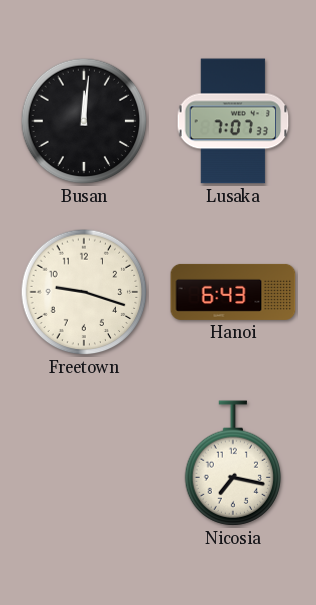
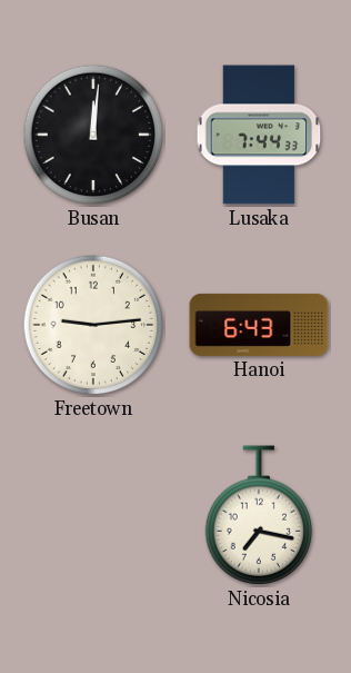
Lusaka: 7:07 -> 7:44 (259, 135)
Freetown: 9:18 -> 9:14 (93, 325)
